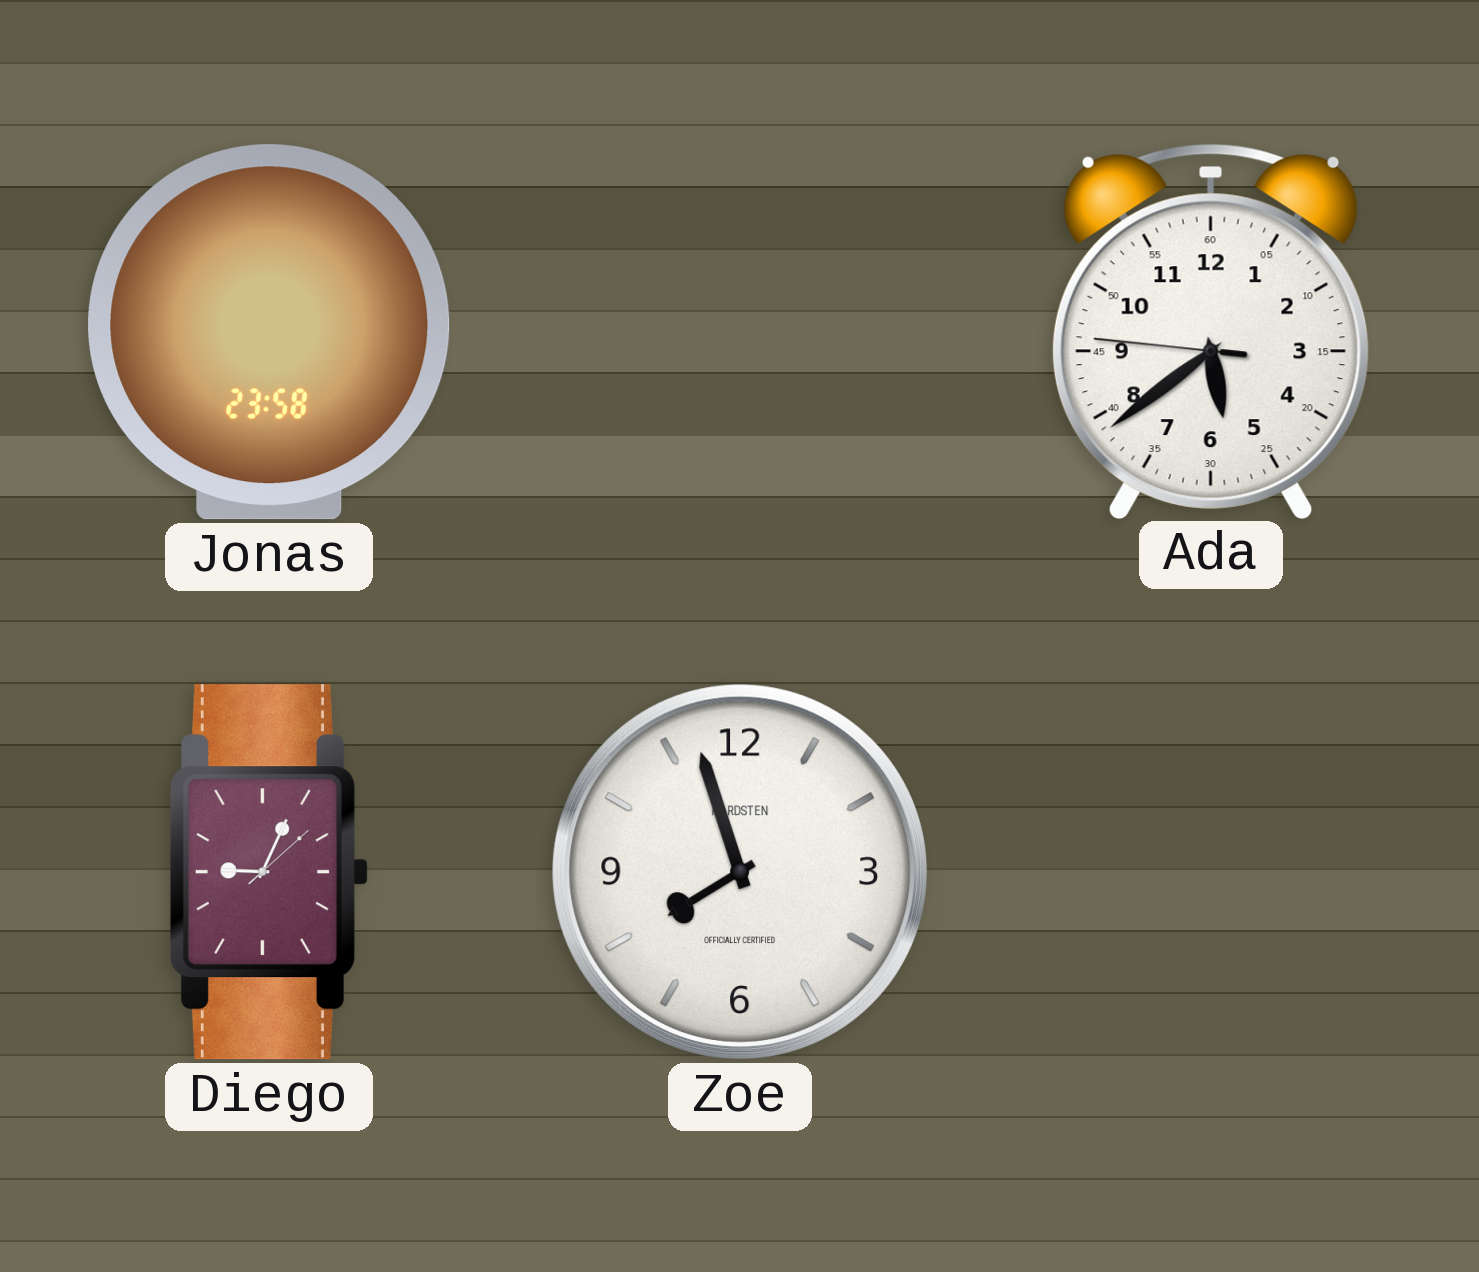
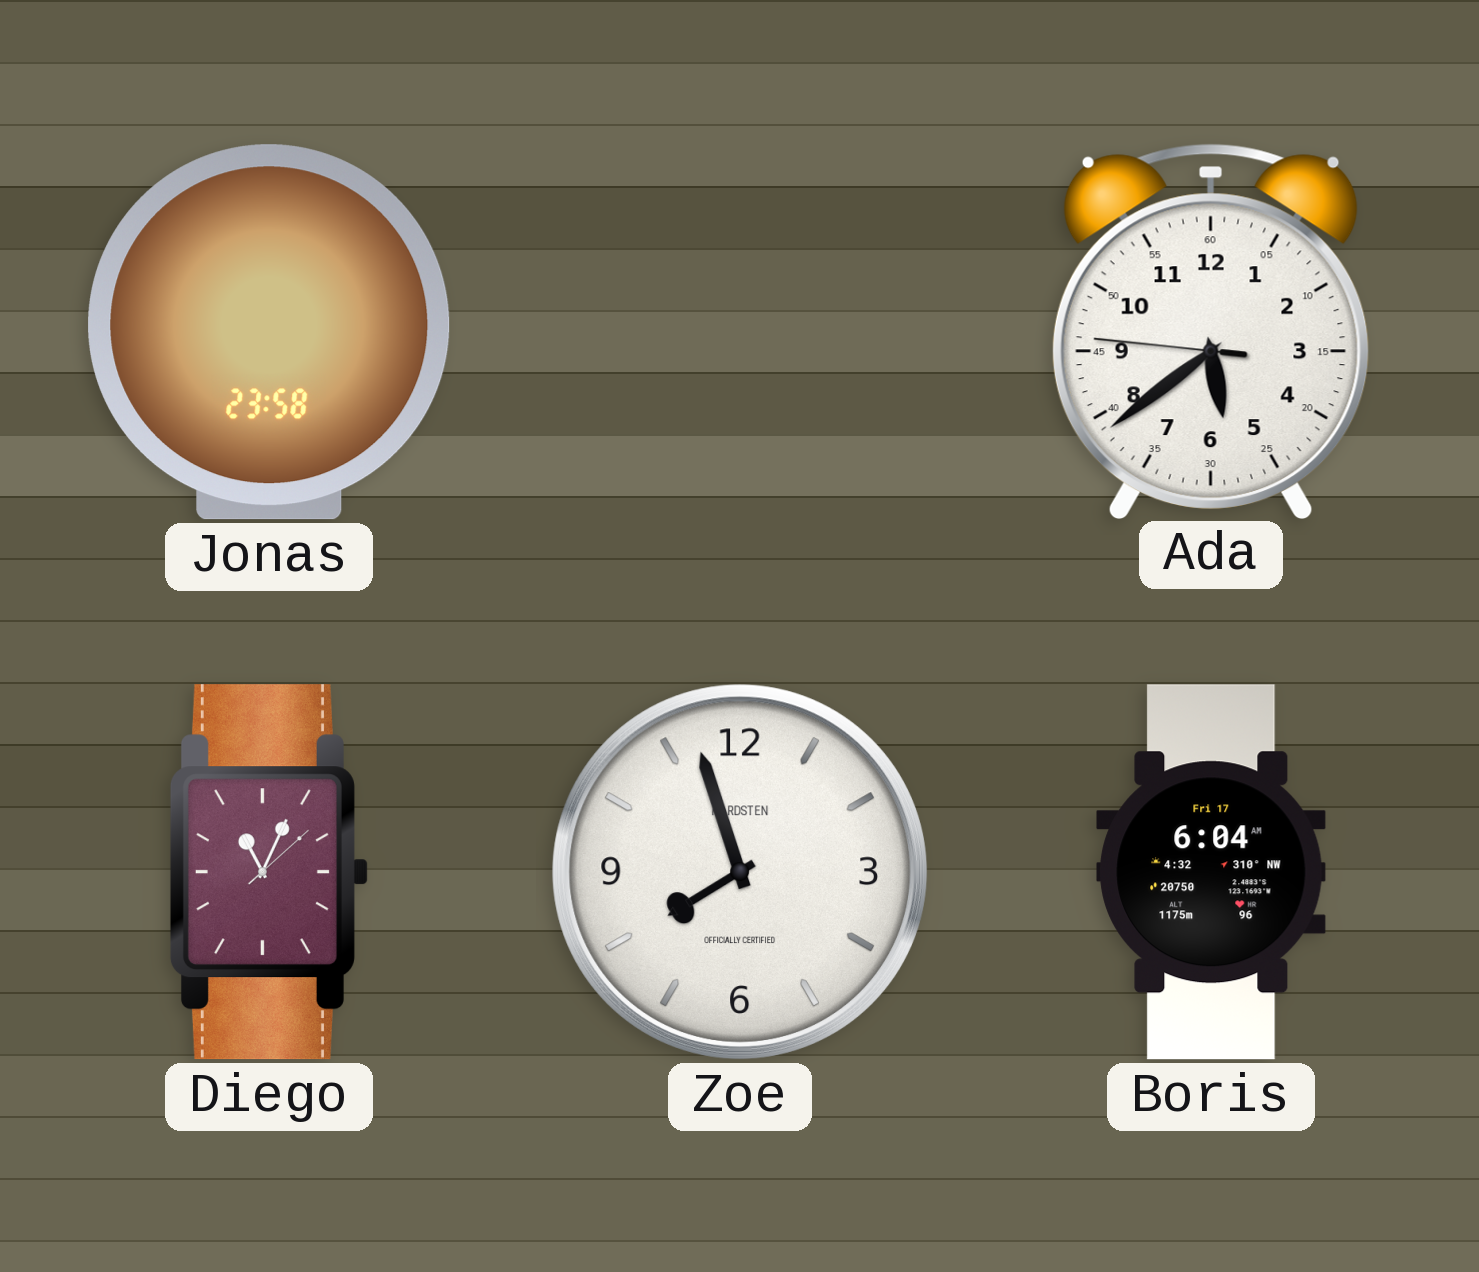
Diego: 9:04 -> 11:04 (269, 872)
Boris: none -> 6:04 (1212, 872)
